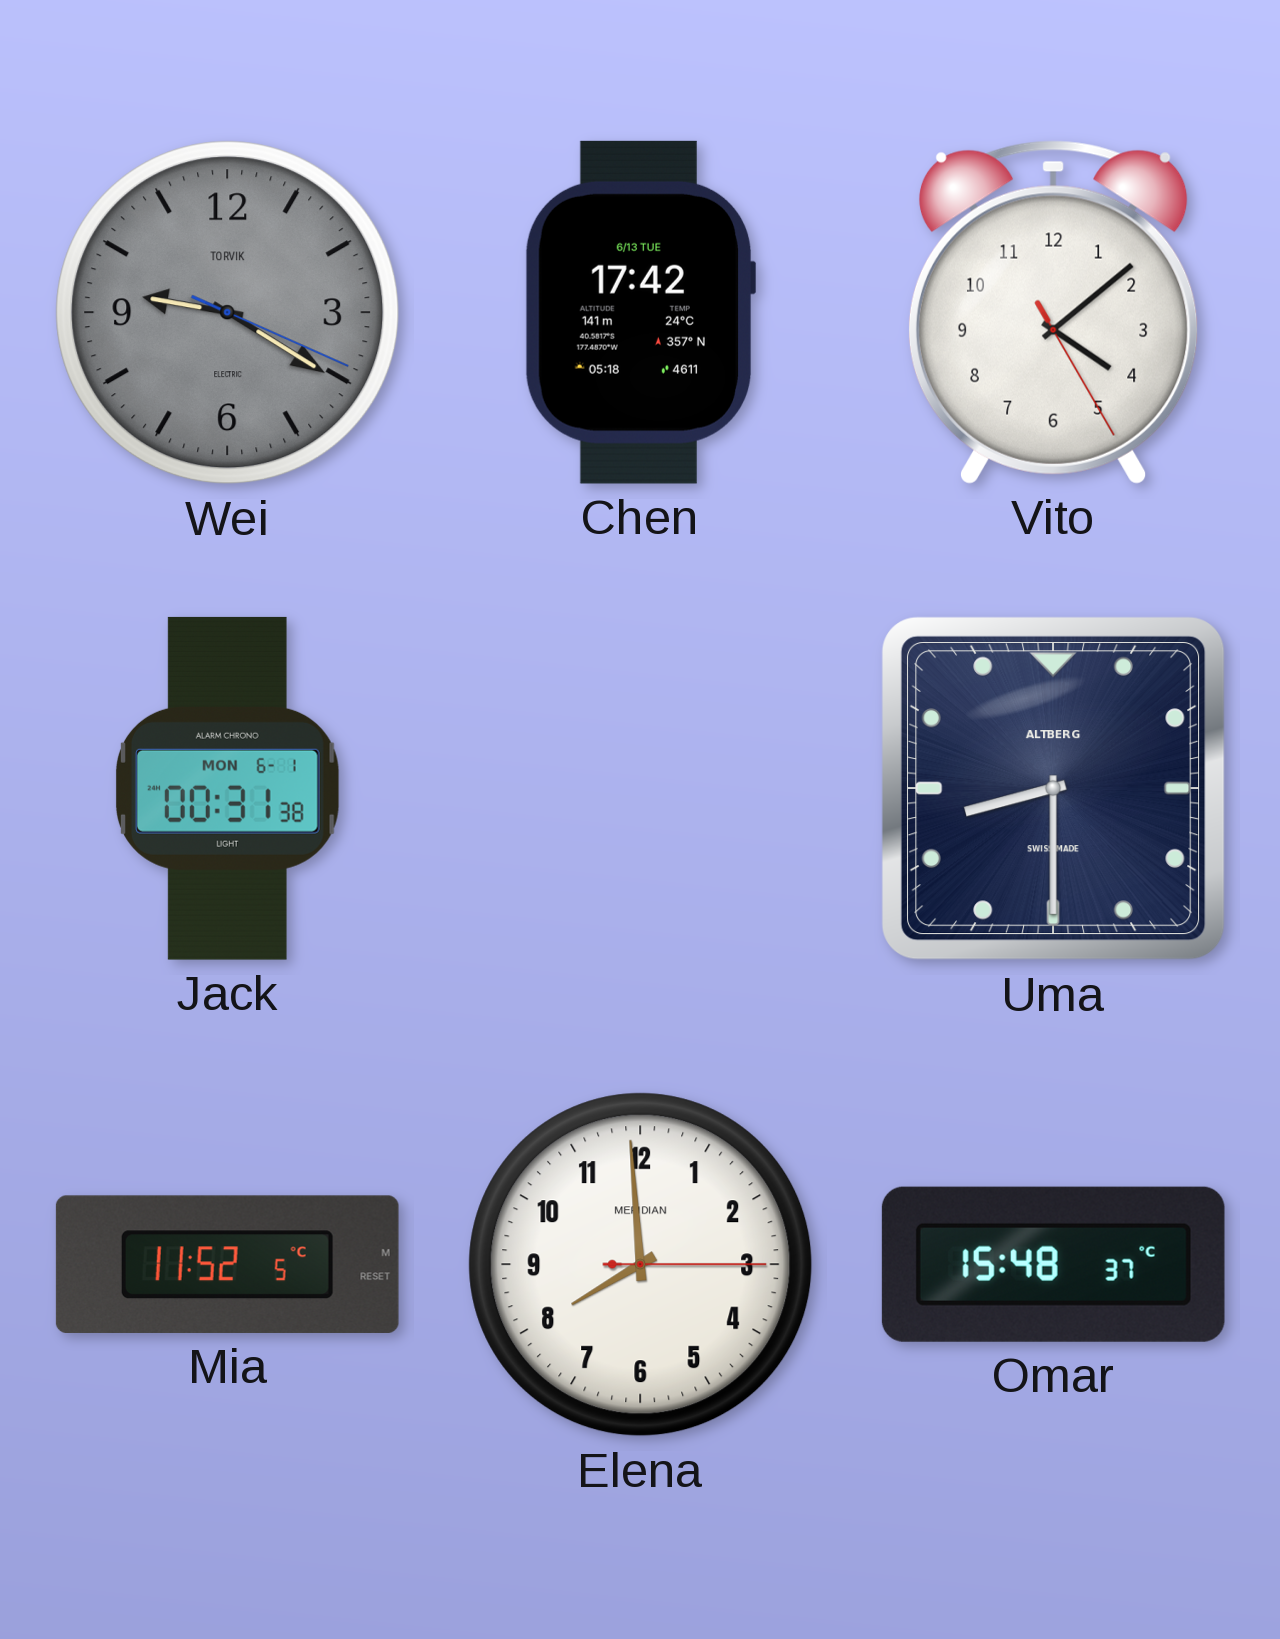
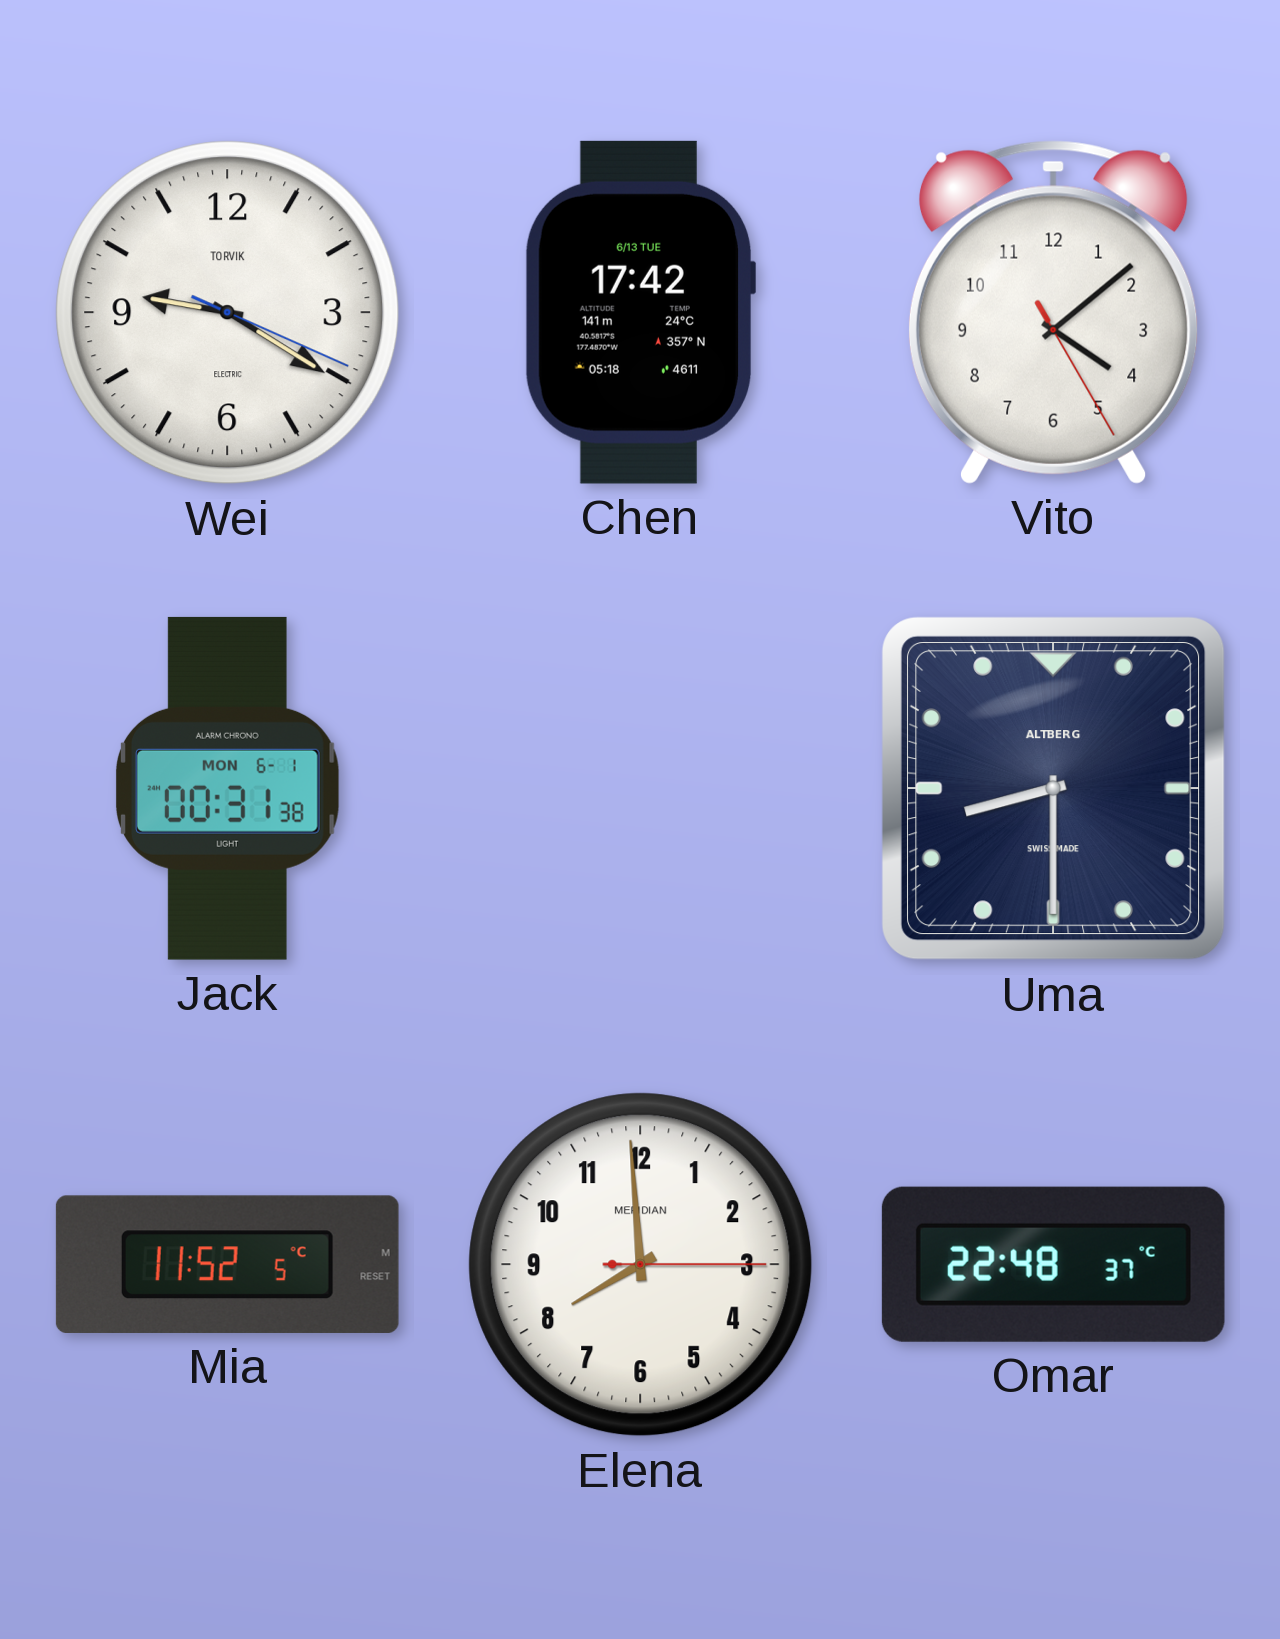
Wei dial: grey -> white (228, 313)
Omar: 15:48 -> 22:48 (1053, 1264)
